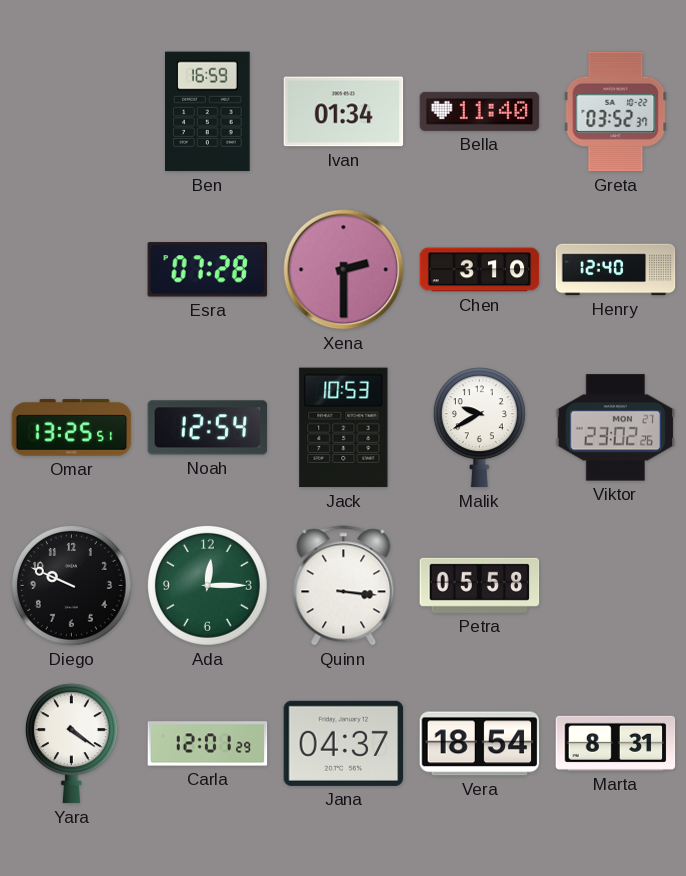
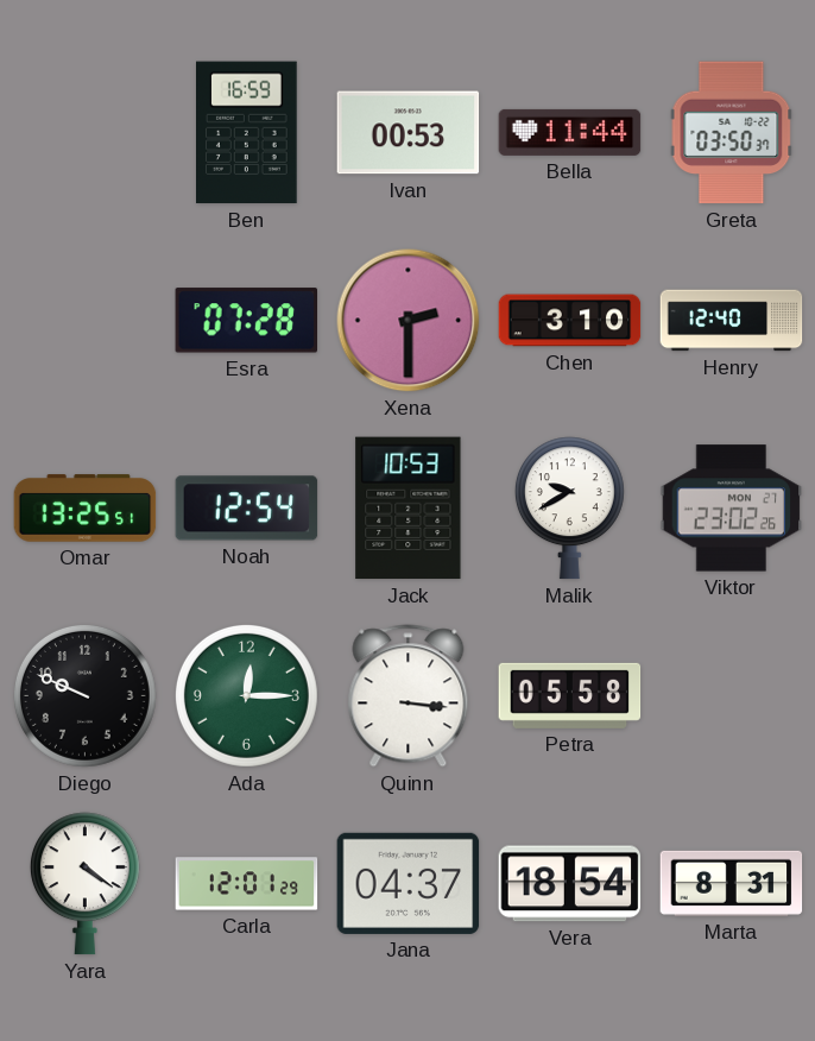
Ivan: 01:34 -> 00:53 (409, 133)
Bella: 11:40 -> 11:44 (570, 132)
Greta: 03:52 -> 03:50 (732, 133)
